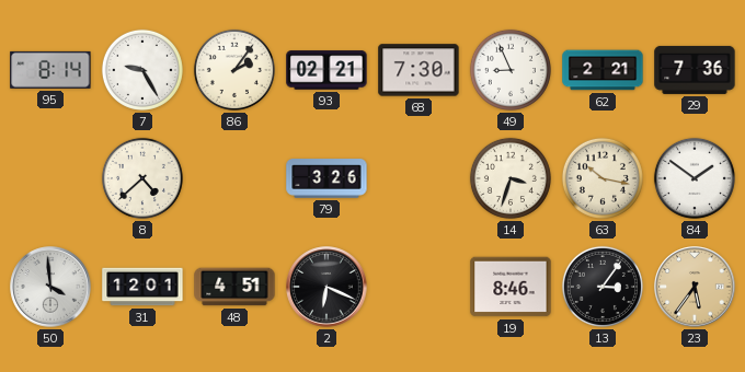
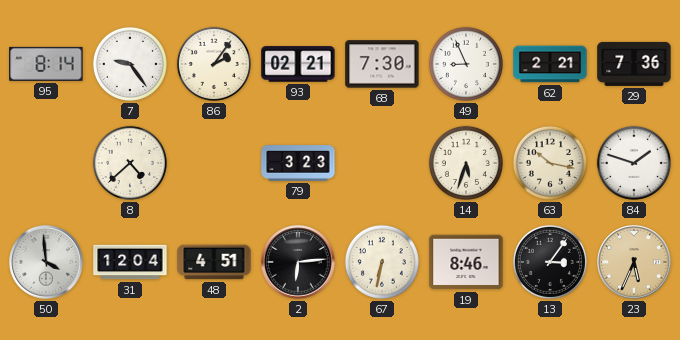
7: 9:25 -> 9:24 (130, 64)
79: 3:26 -> 3:23 (298, 163)
14: 3:33 -> 5:33 (466, 163)
84: 1:51 -> 1:48 (634, 163)
31: 12:01 -> 12:04 (130, 262)
2: 6:19 -> 6:14 (298, 262)
67: none -> 6:32 (382, 262)
23: 5:36 -> 5:34 (634, 262)
